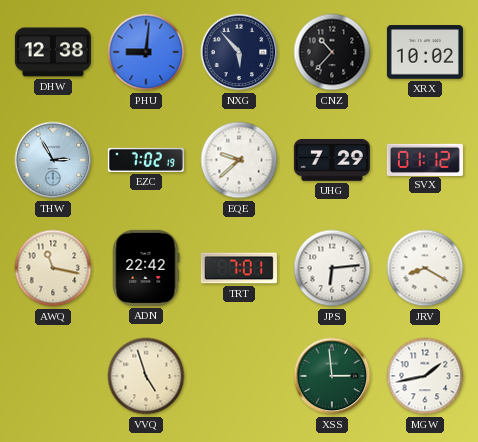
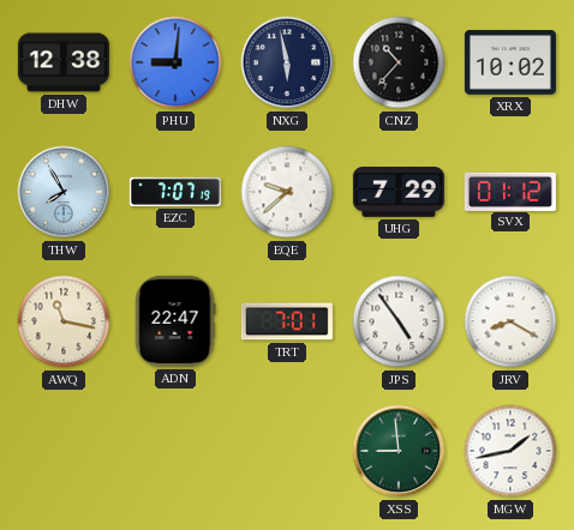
NXG: 5:53 -> 5:58 (287, 62)
THW: 2:55 -> 7:55 (64, 192)
EZC: 7:02 -> 7:07 (175, 192)
ADN: 22:42 -> 22:47 (175, 321)
JPS: 6:14 -> 4:54 (399, 321)
VVQ: 4:57 -> none (146, 376)
XSS: 2:59 -> 8:59 (399, 451)
